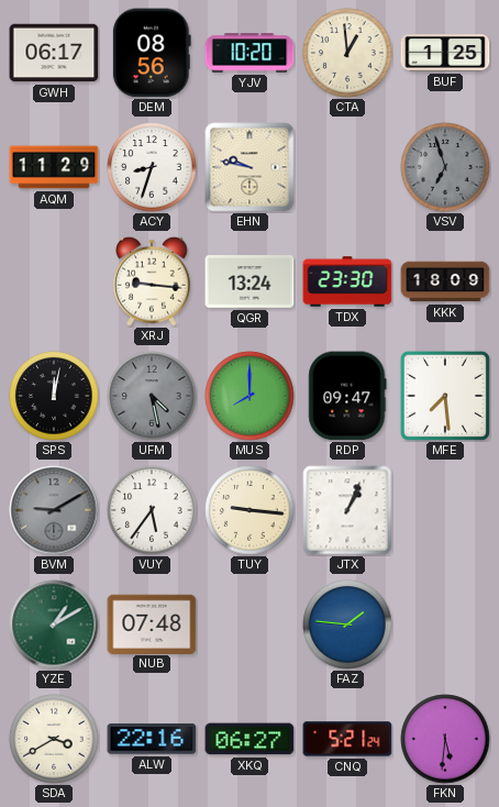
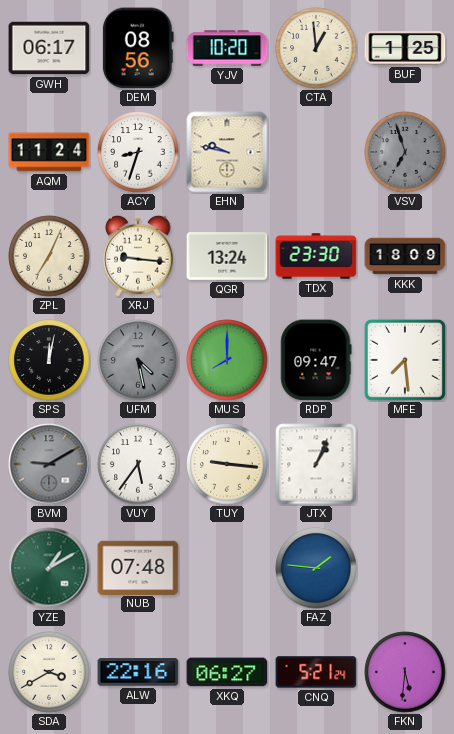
AQM: 11:29 -> 11:24 (49, 152)
ZPL: none -> 7:04 (49, 256)
